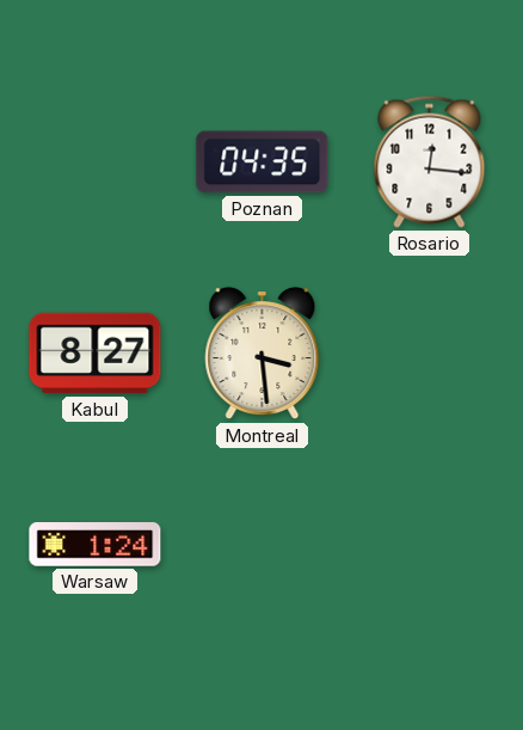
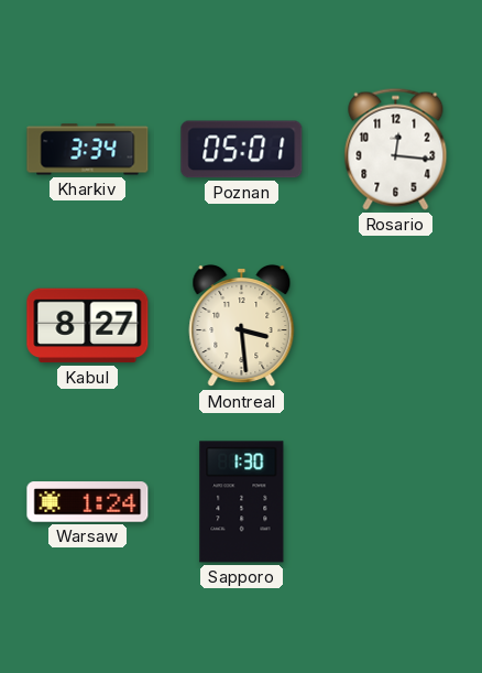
Kharkiv: none -> 3:34 (88, 150)
Poznan: 04:35 -> 05:01 (242, 150)
Sapporo: none -> 1:30 (242, 502)
